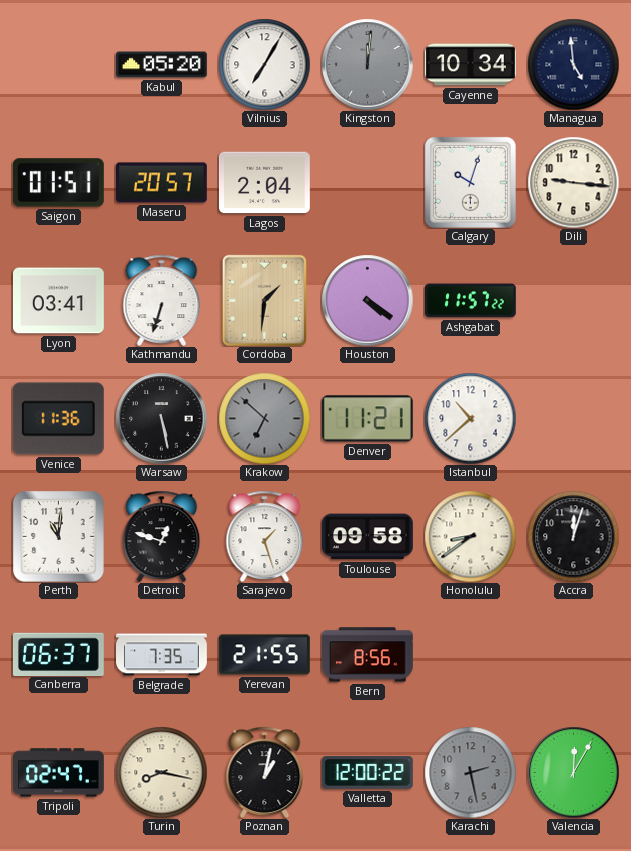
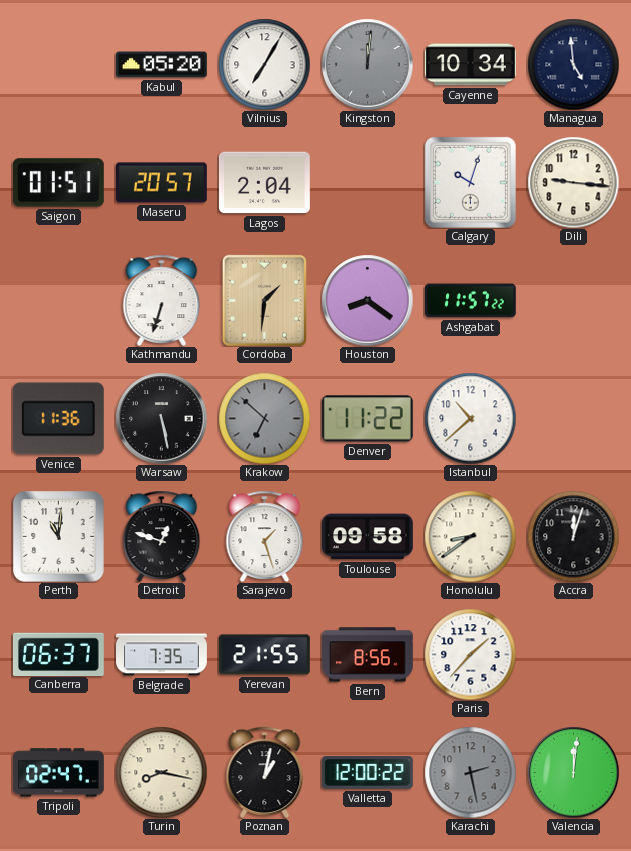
Lyon: 03:41 -> none (59, 301)
Houston: 4:21 -> 8:21 (367, 300)
Denver: 11:21 -> 11:22 (367, 419)
Paris: none -> 1:37 (470, 654)
Valencia: 12:05 -> 12:01 (573, 772)
